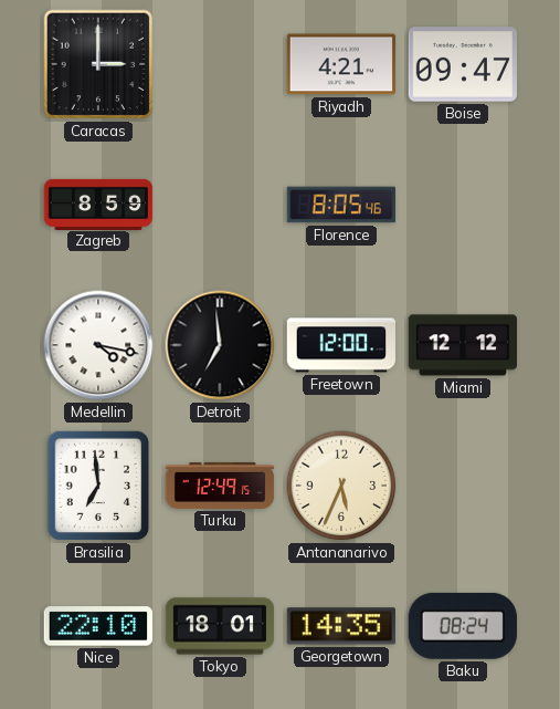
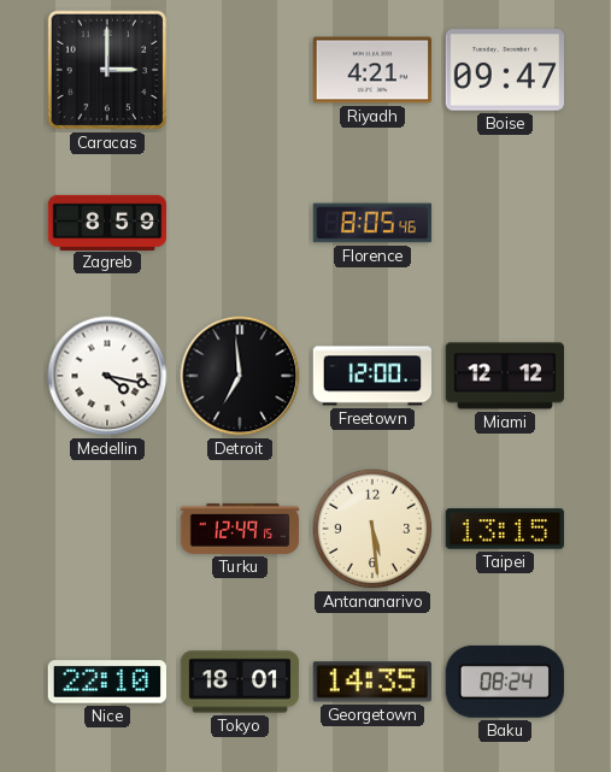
Brasilia: 6:59 -> none (97, 486)
Antananarivo: 5:34 -> 5:29 (372, 529)
Taipei: none -> 13:15 (504, 529)
